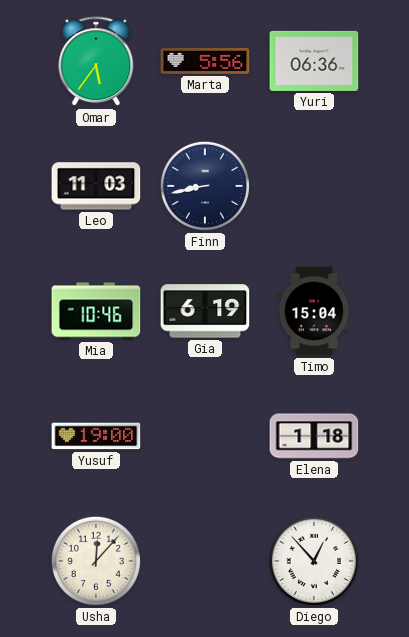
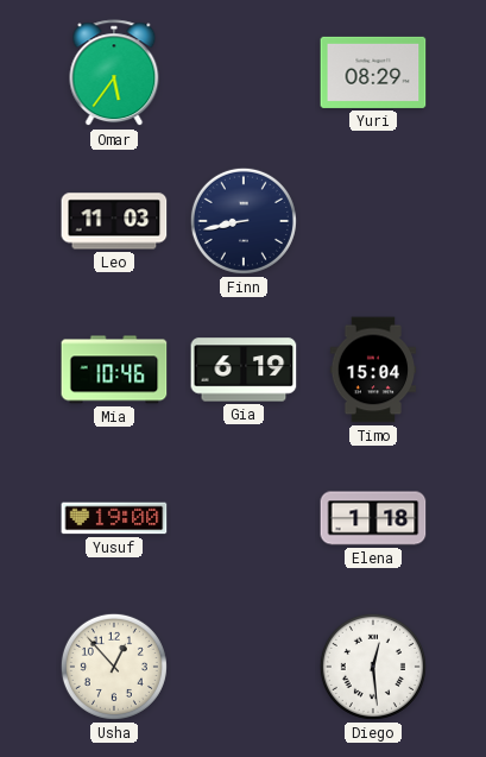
Marta: 5:56 -> none (205, 61)
Yuri: 06:36 -> 08:29 (373, 72)
Usha: 12:07 -> 12:53 (114, 667)
Diego: 12:53 -> 12:29 (373, 667)
